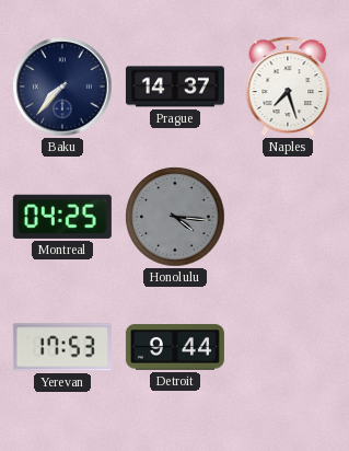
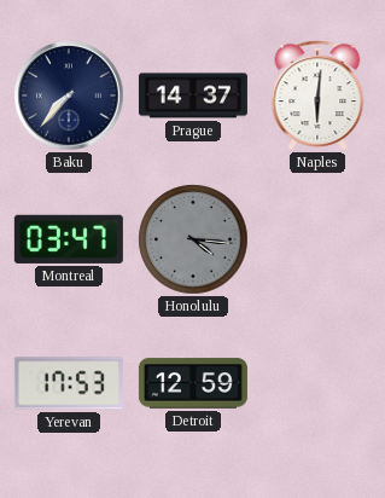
Naples: 7:27 -> 6:01 (317, 95)
Montreal: 04:25 -> 03:47 (69, 239)
Detroit: 9:44 -> 12:59 (193, 383)
